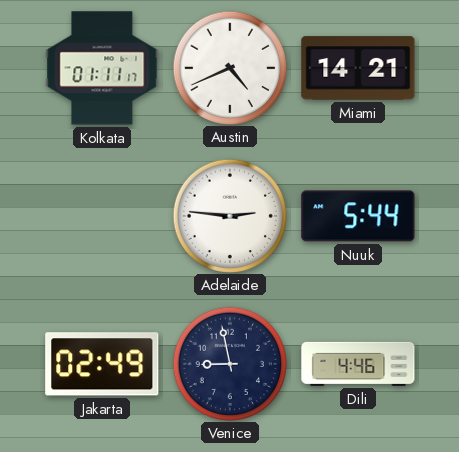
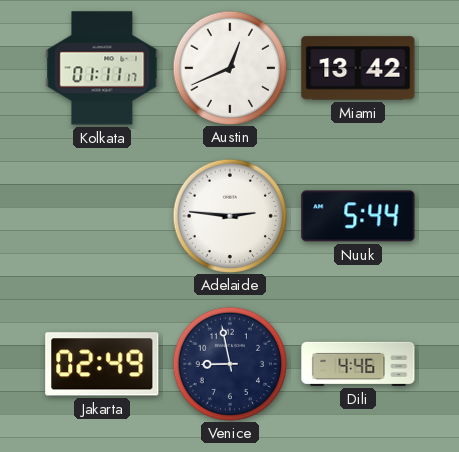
Austin: 4:41 -> 12:41 (229, 67)
Miami: 14:21 -> 13:42 (358, 68)
